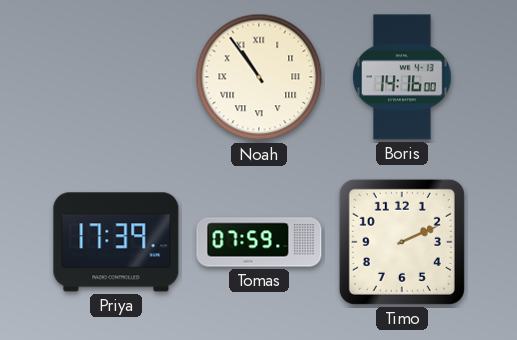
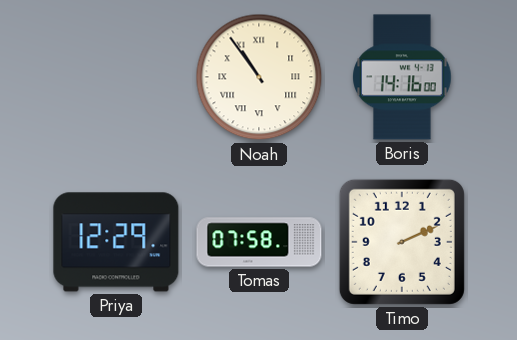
Priya: 17:39 -> 12:29 (116, 242)
Tomas: 07:59 -> 07:58 (259, 242)
